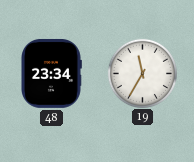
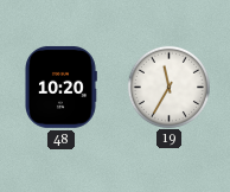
48: 23:34 -> 10:20 (62, 87)
